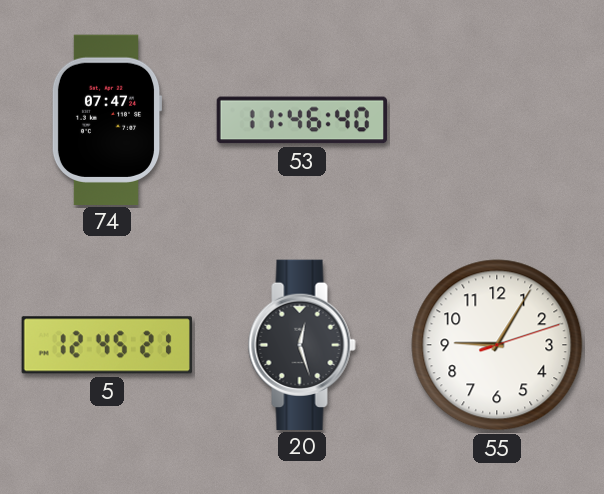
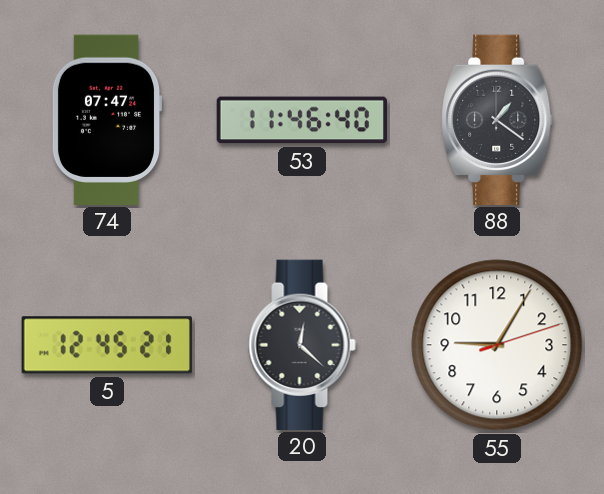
88: none -> 1:21 (497, 119)
20: 12:27 -> 12:22 (302, 344)
